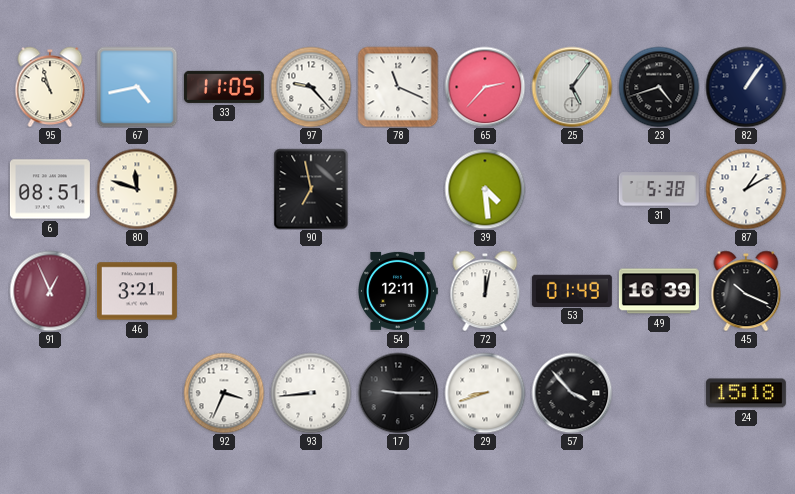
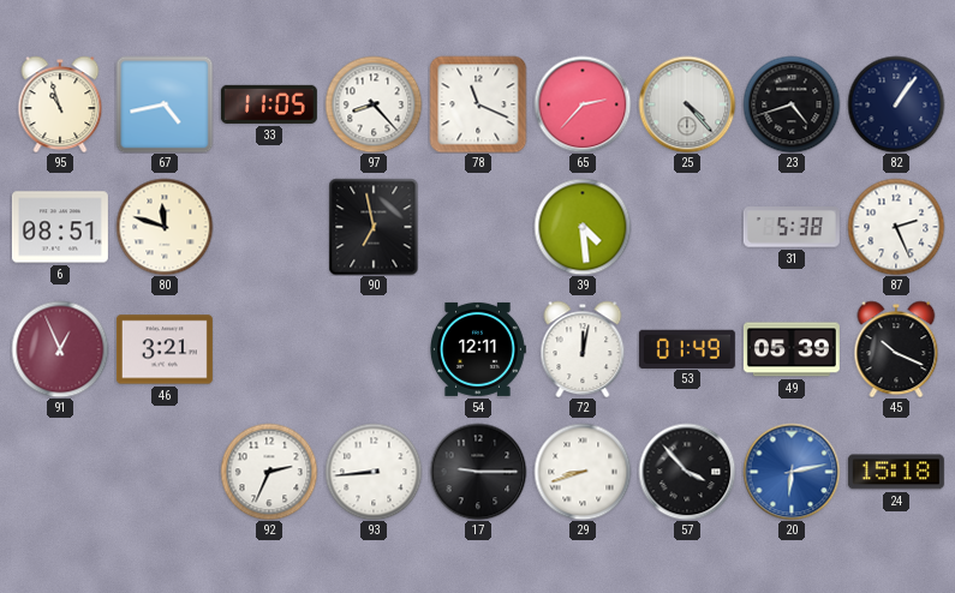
97: 9:23 -> 8:23 (374, 104)
25: 5:06 -> 4:23 (687, 104)
87: 1:10 -> 2:26 (896, 227)
49: 16:39 -> 05:39 (792, 349)
92: 3:34 -> 2:34 (269, 472)
20: none -> 6:13 (792, 472)
